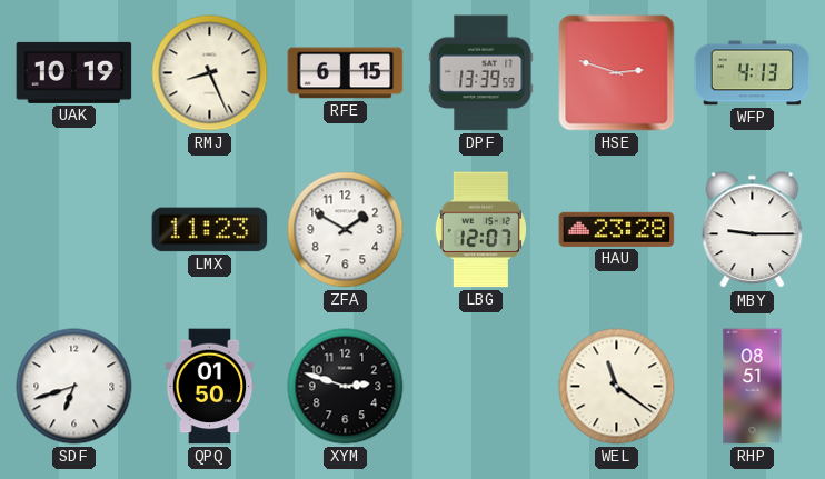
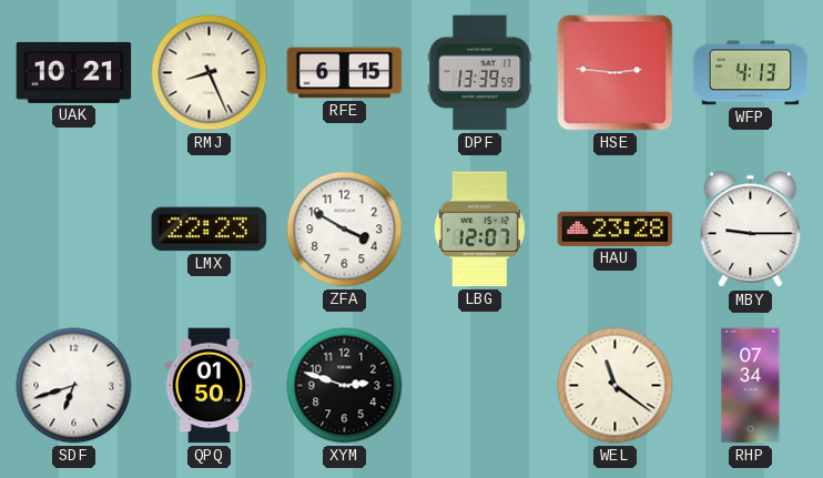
UAK: 10:19 -> 10:21 (74, 72)
HSE: 2:48 -> 2:46 (616, 73)
LMX: 11:23 -> 22:23 (210, 230)
ZFA: 1:50 -> 3:50 (345, 230)
RHP: 08:51 -> 07:34 (751, 386)
